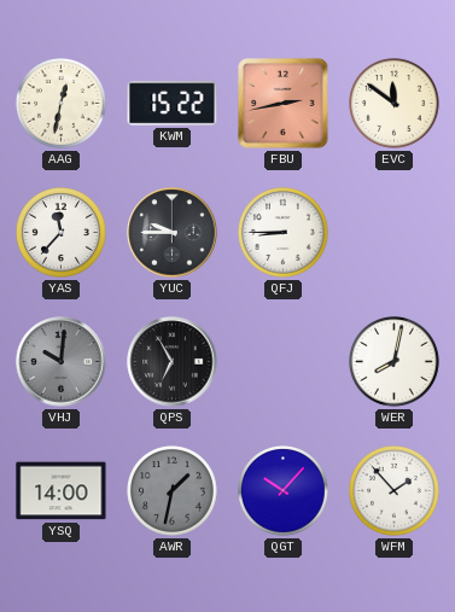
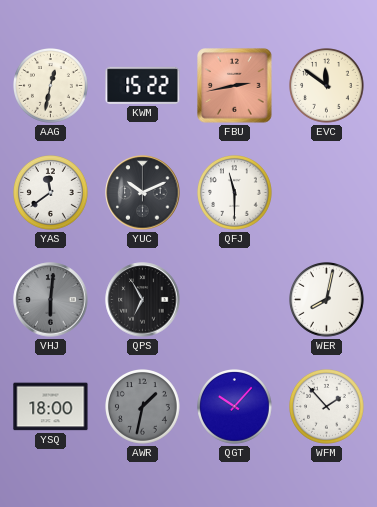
YAS: 11:37 -> 11:39 (51, 193)
YUC: 9:45 -> 10:11 (143, 193)
QFJ: 8:45 -> 11:30 (235, 193)
VHJ: 10:01 -> 6:01 (51, 300)
YSQ: 14:00 -> 18:00 (51, 407)
